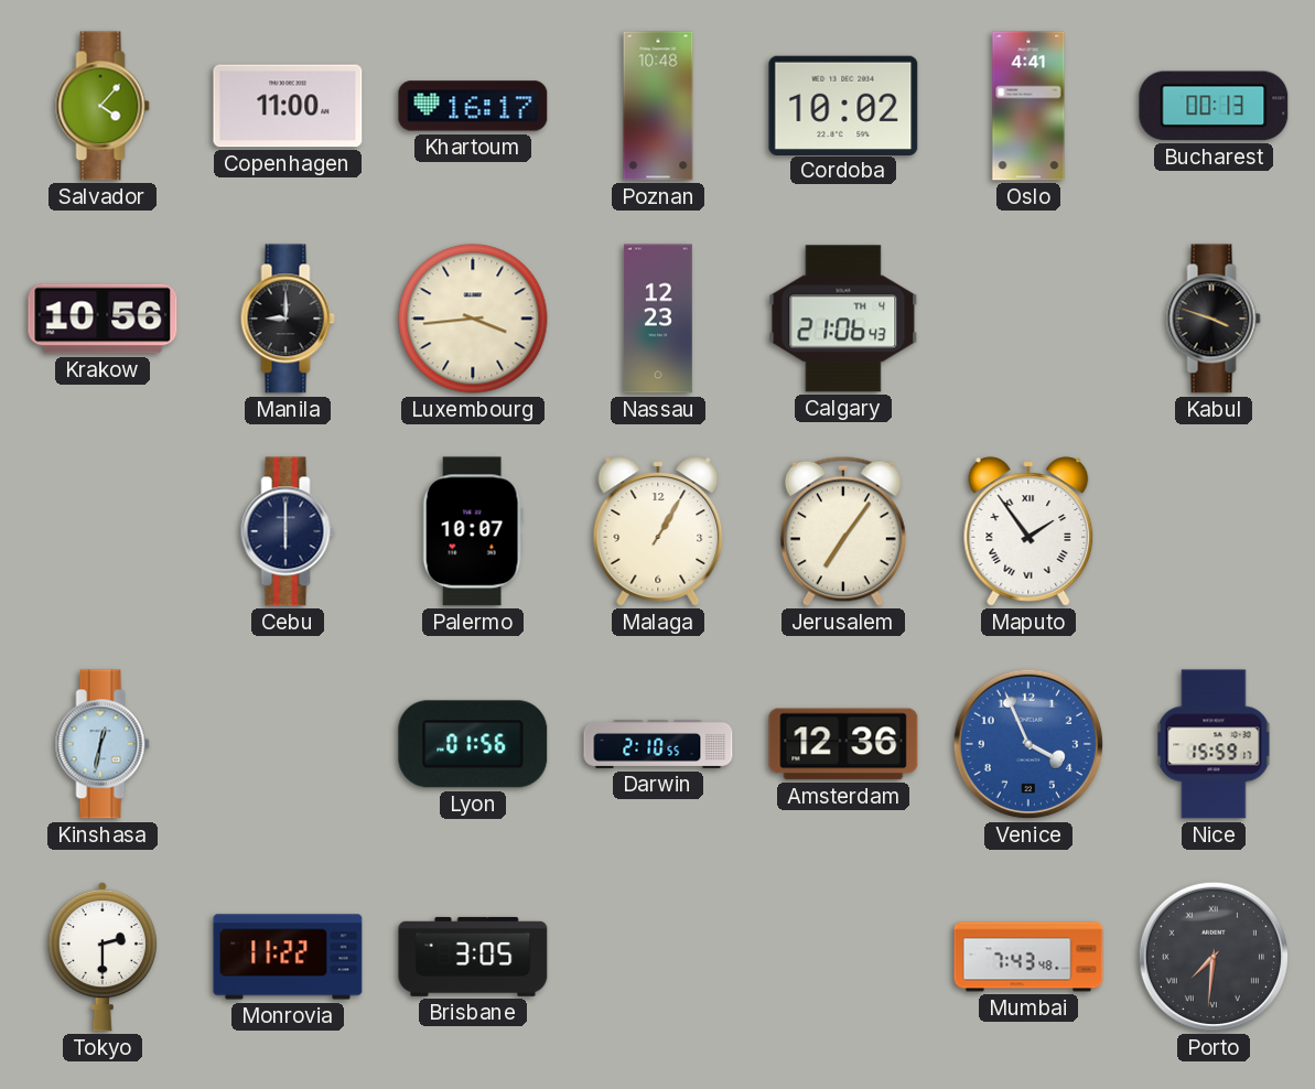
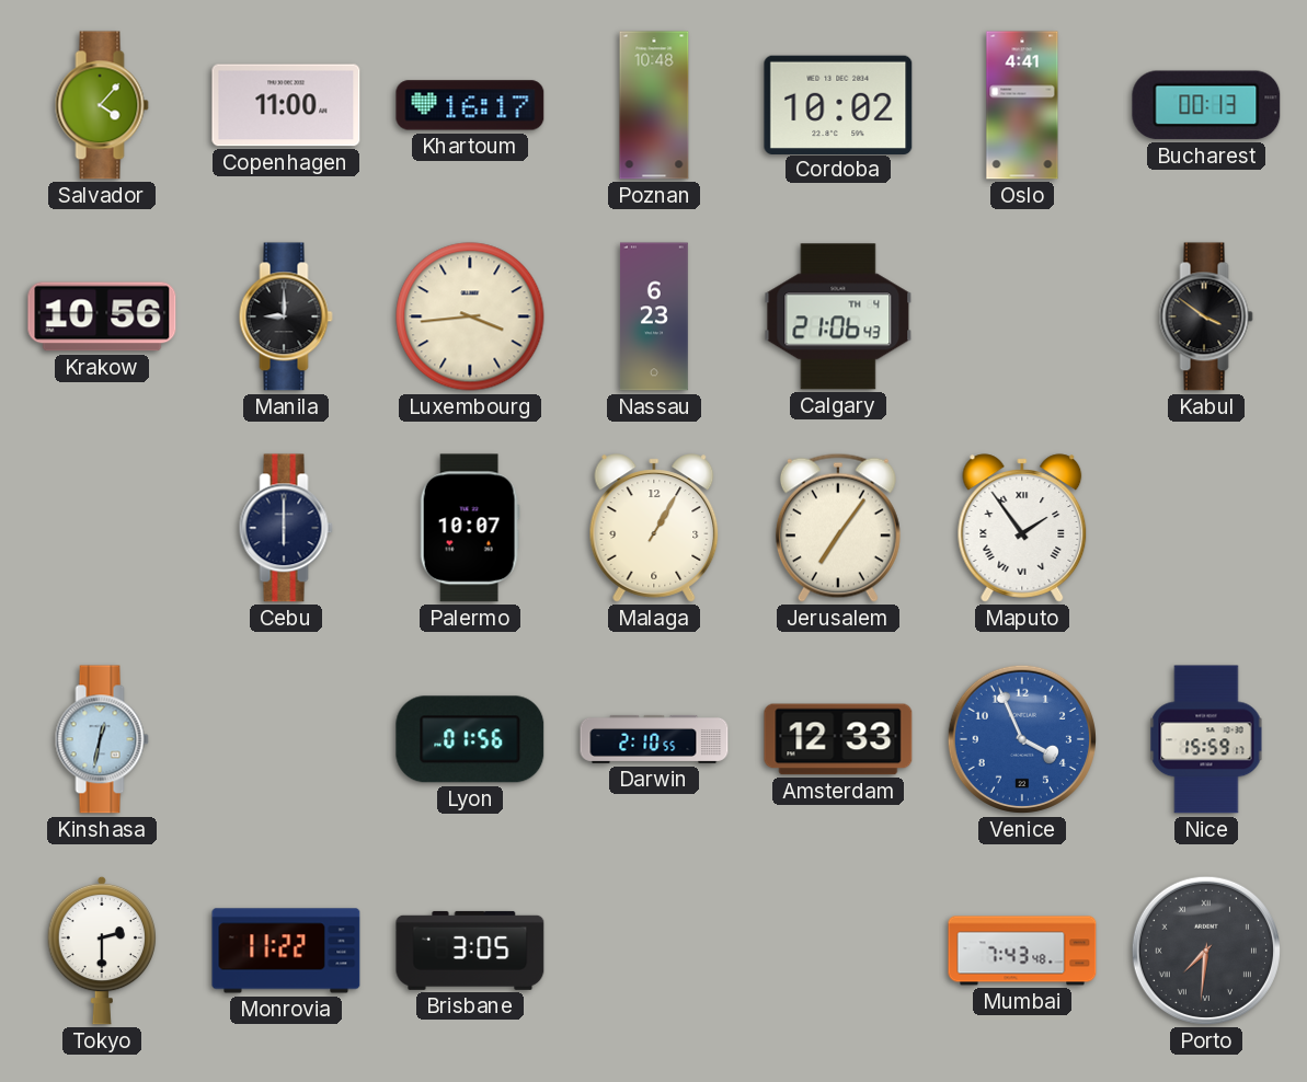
Nassau: 12:23 -> 6:23 (654, 316)
Kabul: 3:48 -> 3:51 (1206, 316)
Amsterdam: 12:36 -> 12:33 (838, 739)
